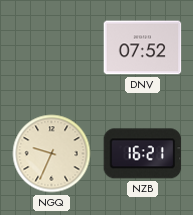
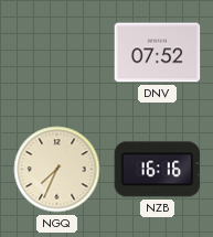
NGQ: 9:34 -> 7:34 (57, 170)
NZB: 16:21 -> 16:16 (158, 170)
